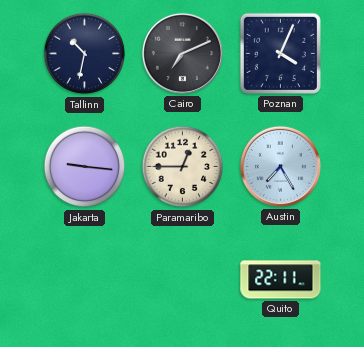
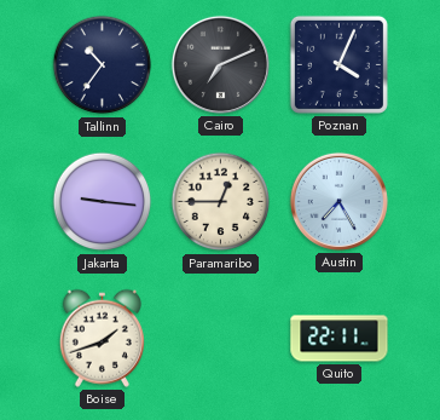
Tallinn: 10:32 -> 10:36 (103, 65)
Boise: none -> 1:42 (102, 338)
